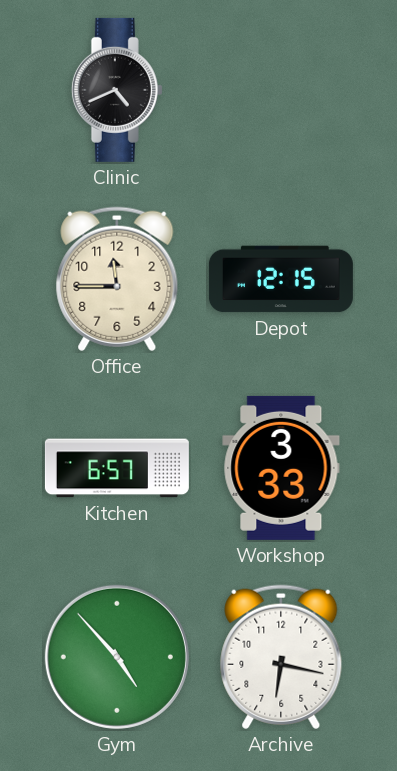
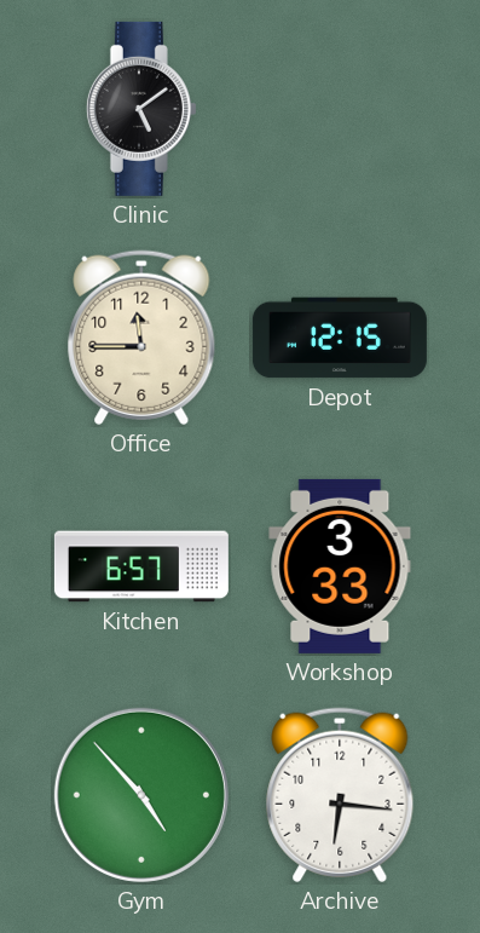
Clinic: 4:41 -> 5:09 (141, 109)
Archive: 6:17 -> 6:16 (340, 795)
